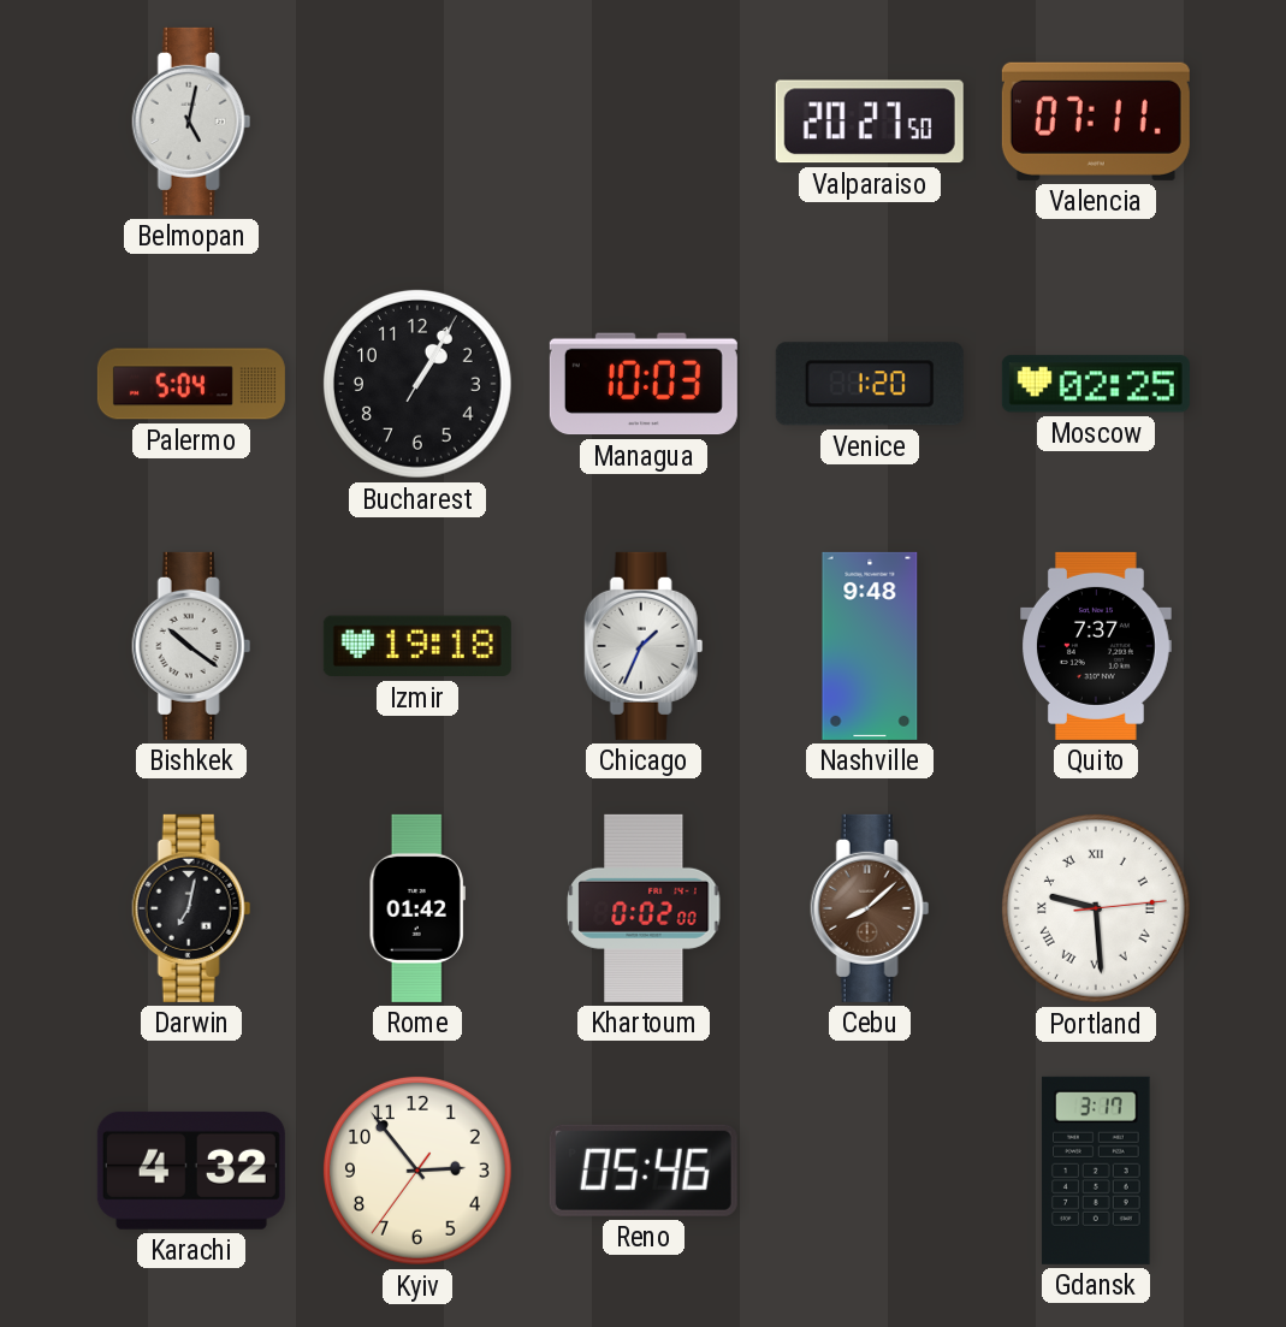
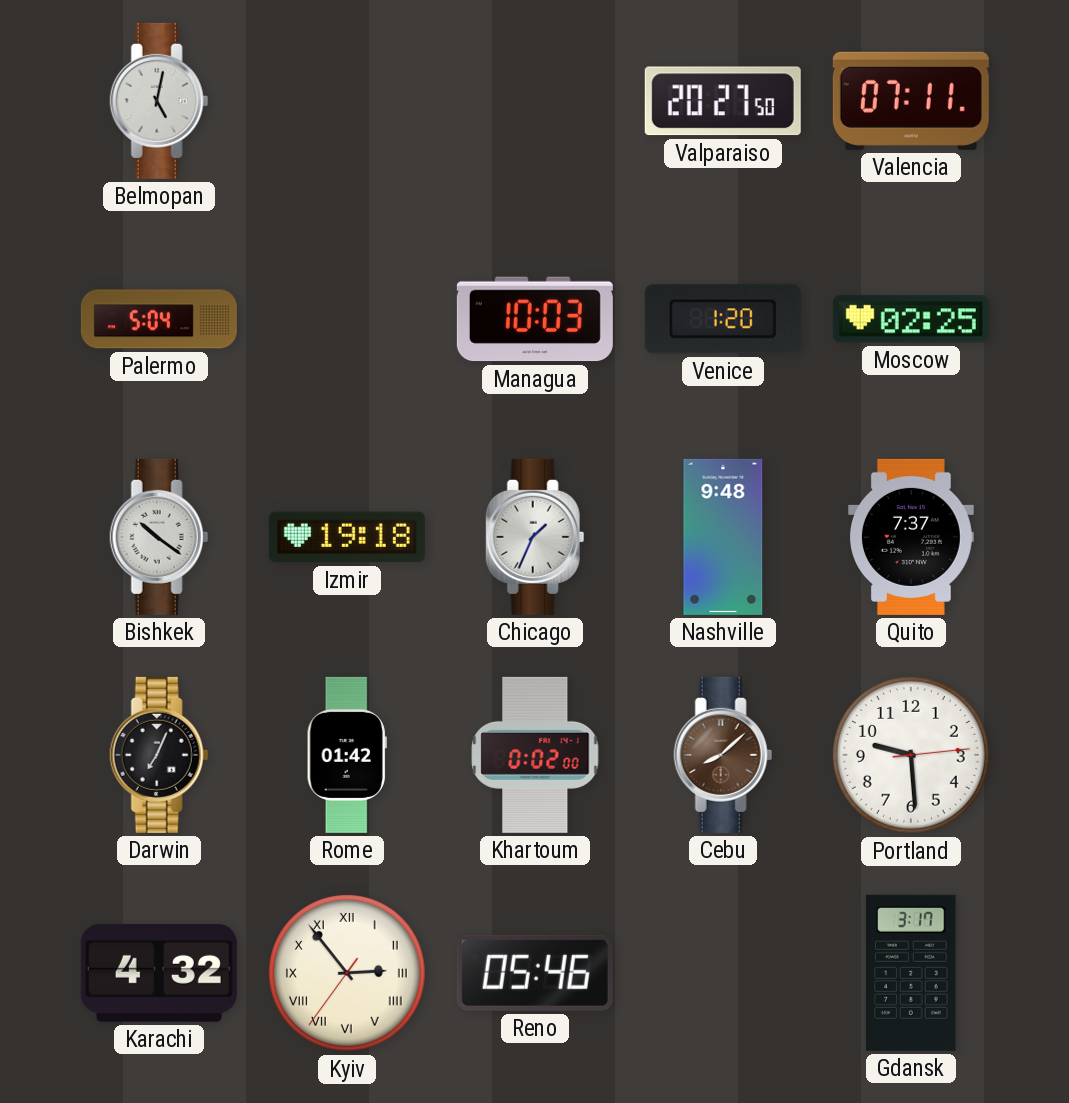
Bucharest: 1:05 -> none (417, 384)
Darwin: 7:02 -> 7:04 (159, 755)
Portland numerals: Roman -> Arabic (911, 755)
Kyiv numerals: Arabic -> Roman (347, 973)
